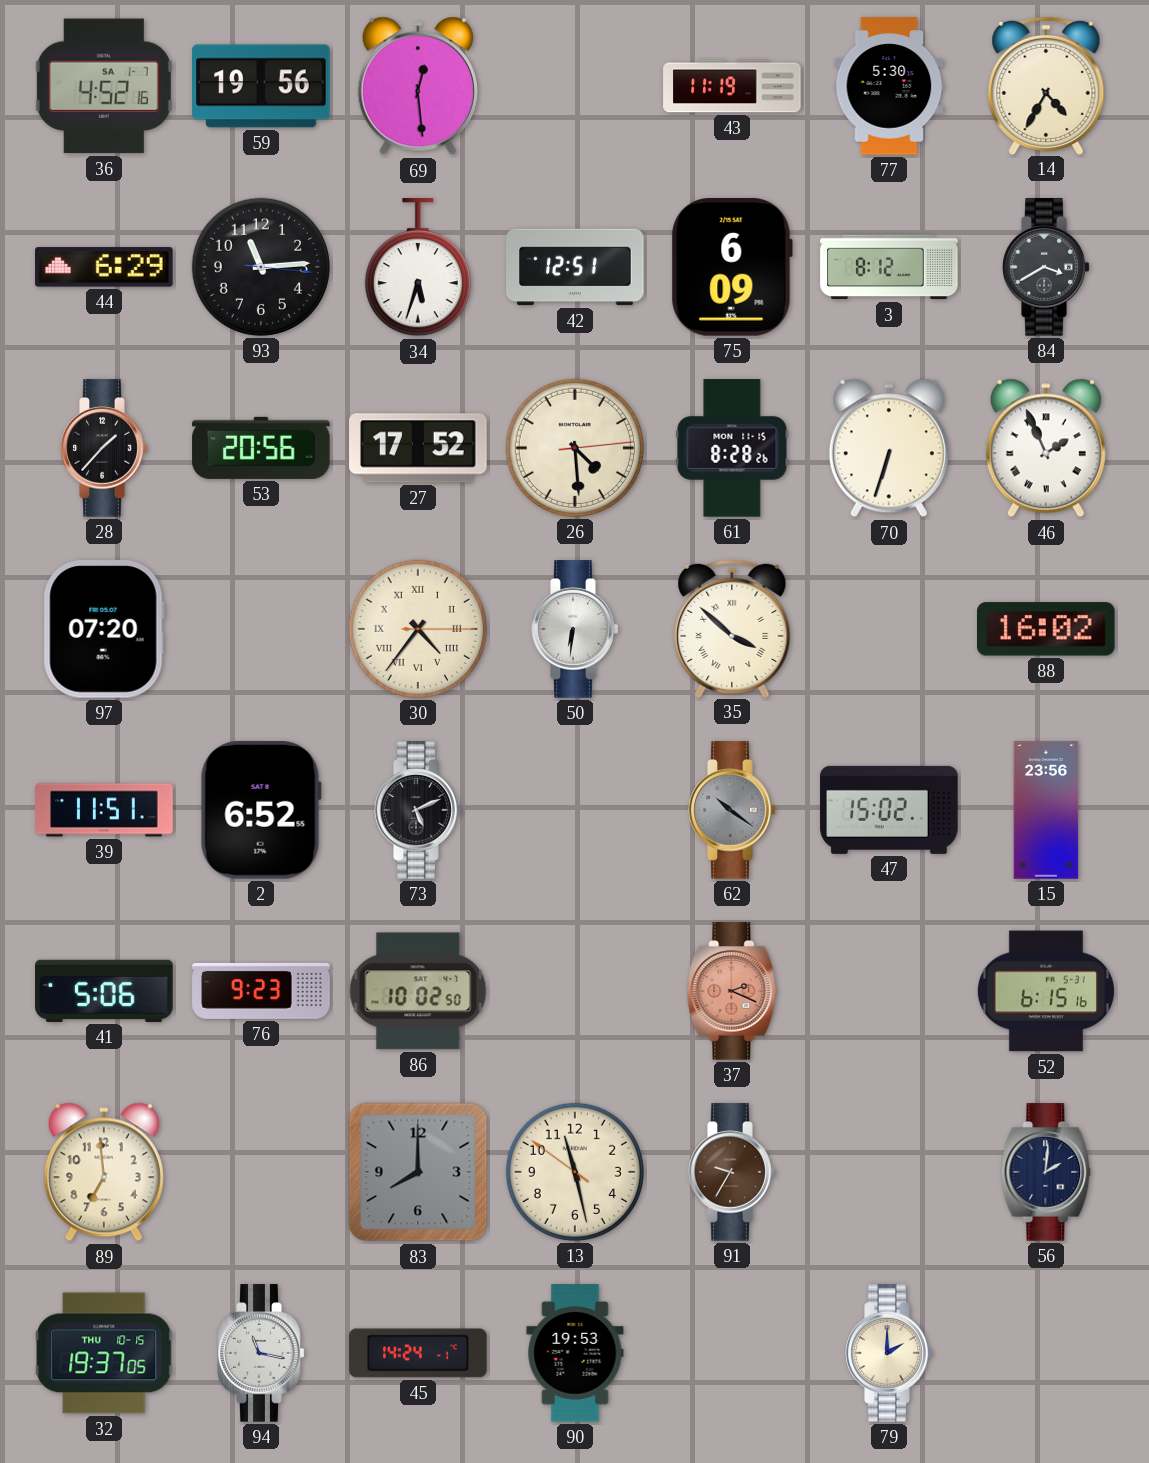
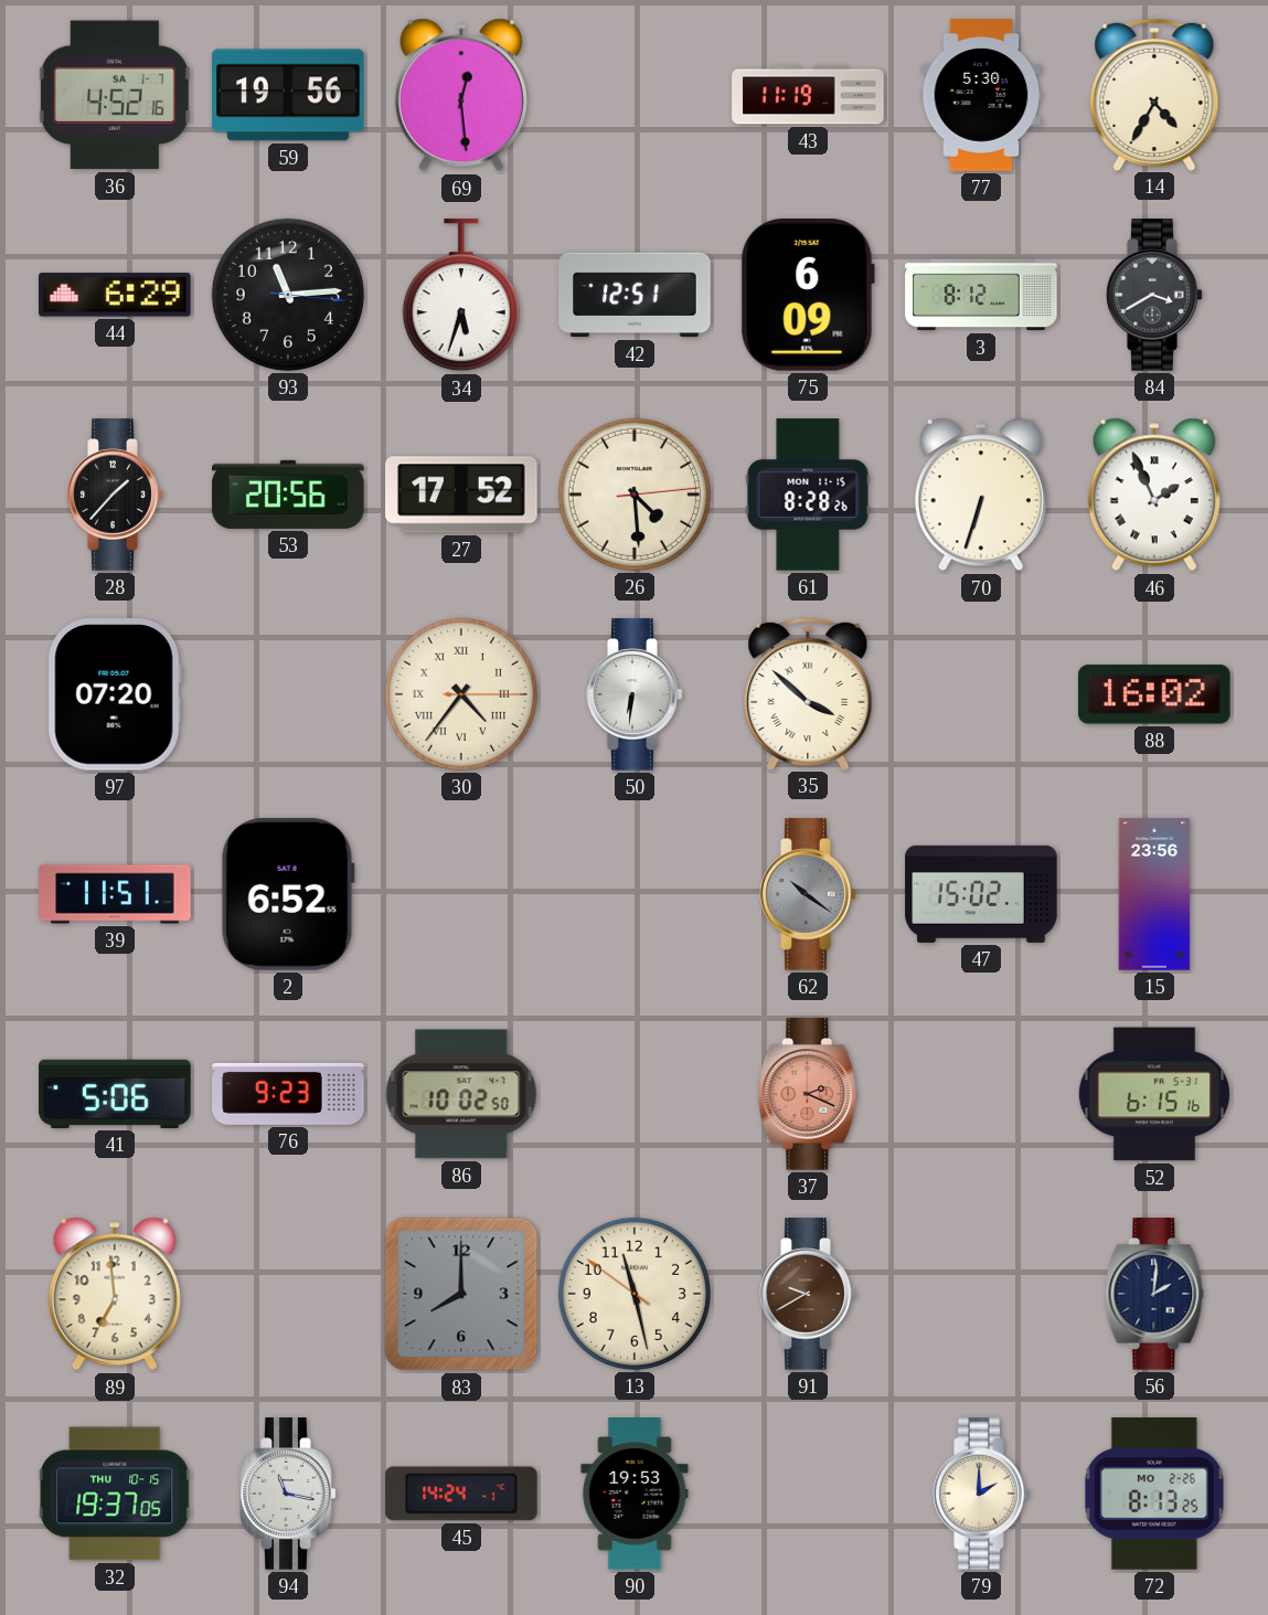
73: 5:11 -> none (418, 810)
91: 9:35 -> 9:40 (808, 1294)
72: none -> 8:13 (1154, 1494)
